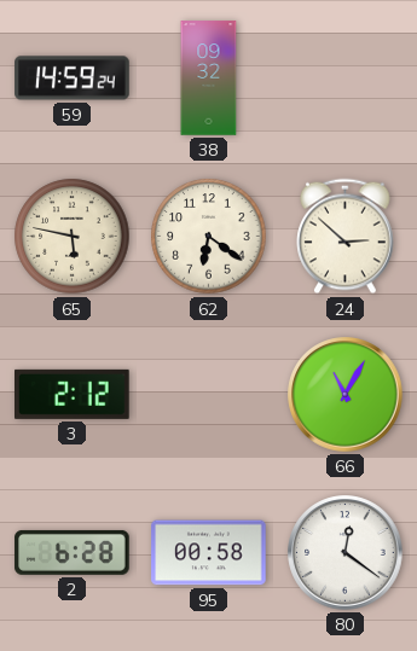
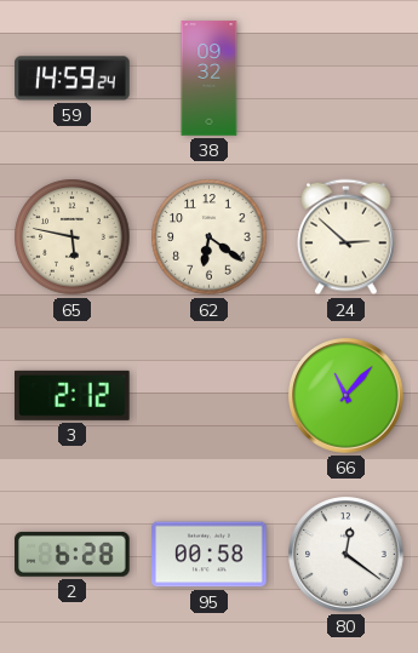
66: 11:05 -> 11:07 (347, 396)
